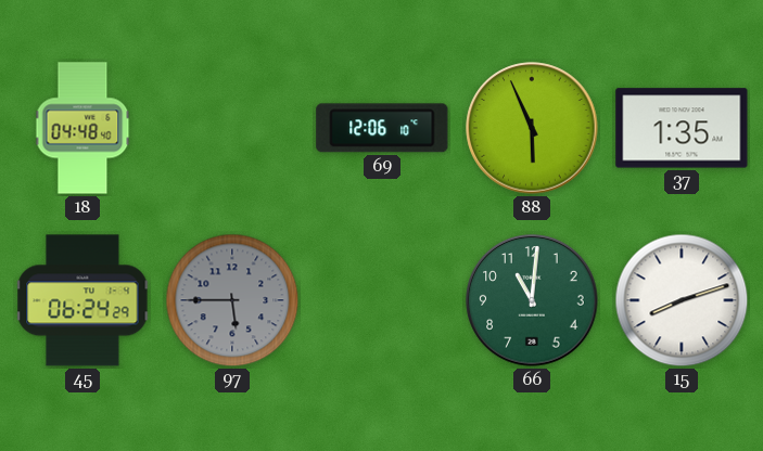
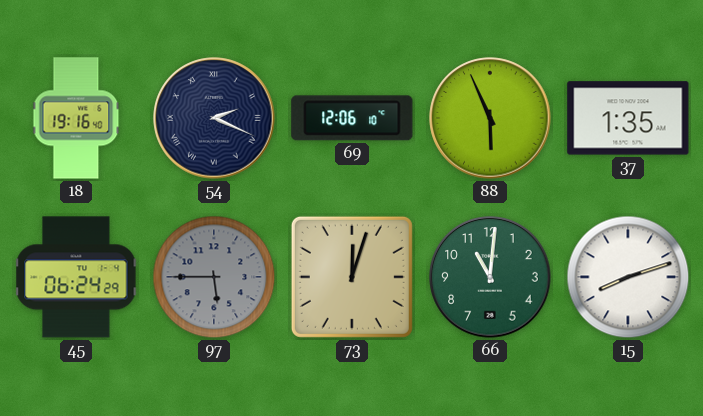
18: 04:48 -> 19:16 (76, 118)
54: none -> 2:19 (214, 118)
73: none -> 12:03 (352, 277)
